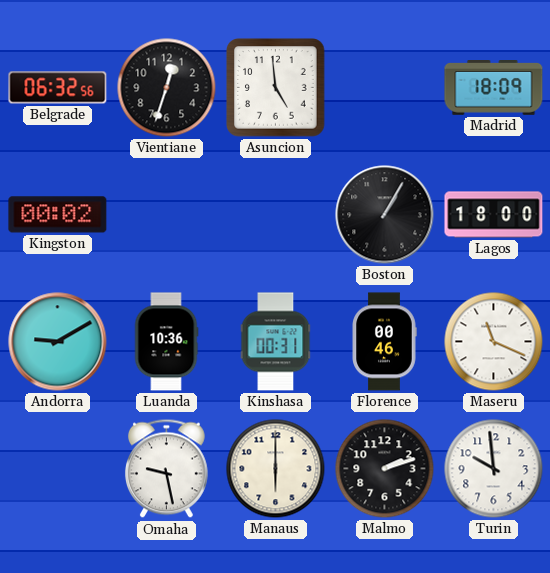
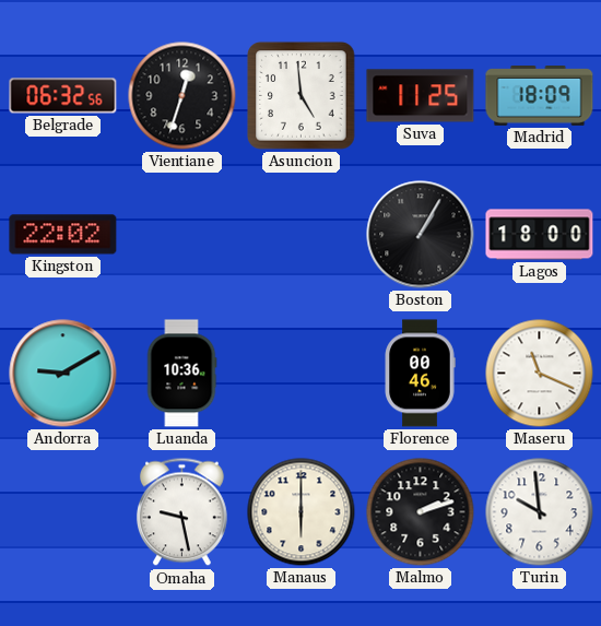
Suva: none -> 11:25 (421, 96)
Kingston: 00:02 -> 22:02 (63, 235)
Kinshasa: 00:31 -> none (276, 342)
